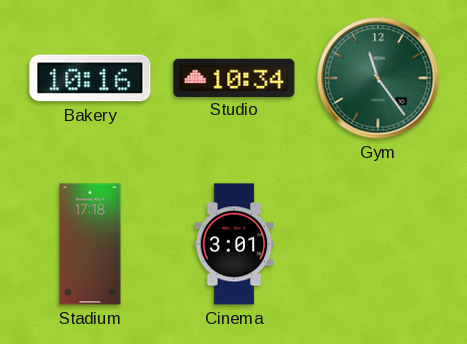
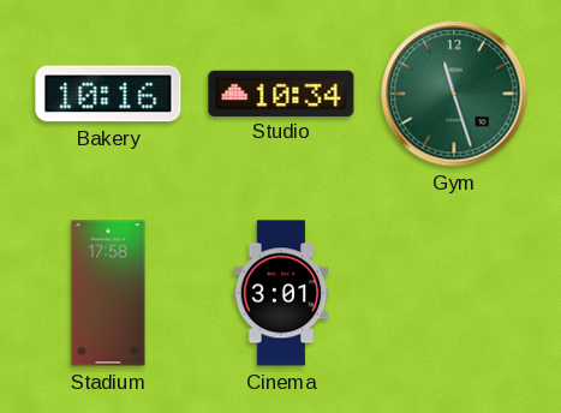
Gym: 11:24 -> 11:27 (454, 94)
Stadium: 17:18 -> 17:58 (108, 293)
